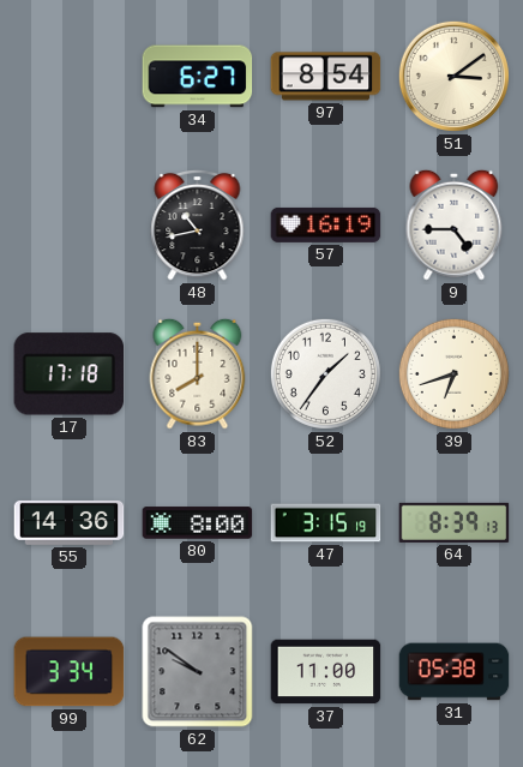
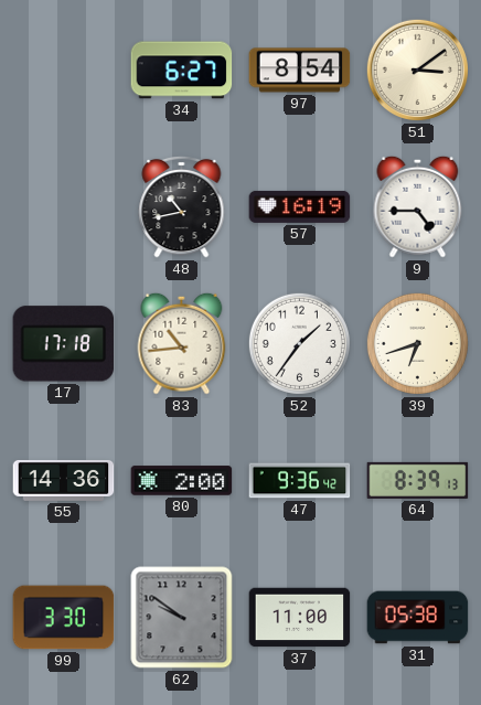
83: 8:00 -> 10:44 (182, 343)
80: 8:00 -> 2:00 (182, 481)
47: 3:15 -> 9:36 (300, 481)
99: 3:34 -> 3:30 (64, 618)
